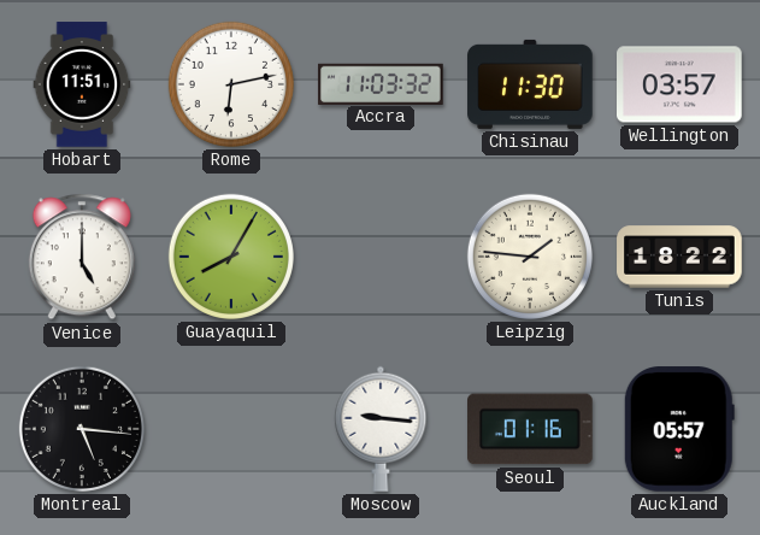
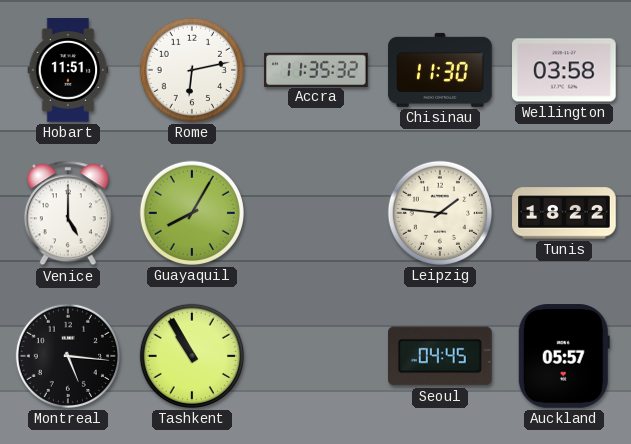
Accra: 11:03 -> 11:35 (316, 69)
Wellington: 03:57 -> 03:58 (564, 70)
Tashkent: none -> 10:55 (192, 356)
Moscow: 9:16 -> none (381, 429)
Seoul: 01:16 -> 04:45 (441, 356)
